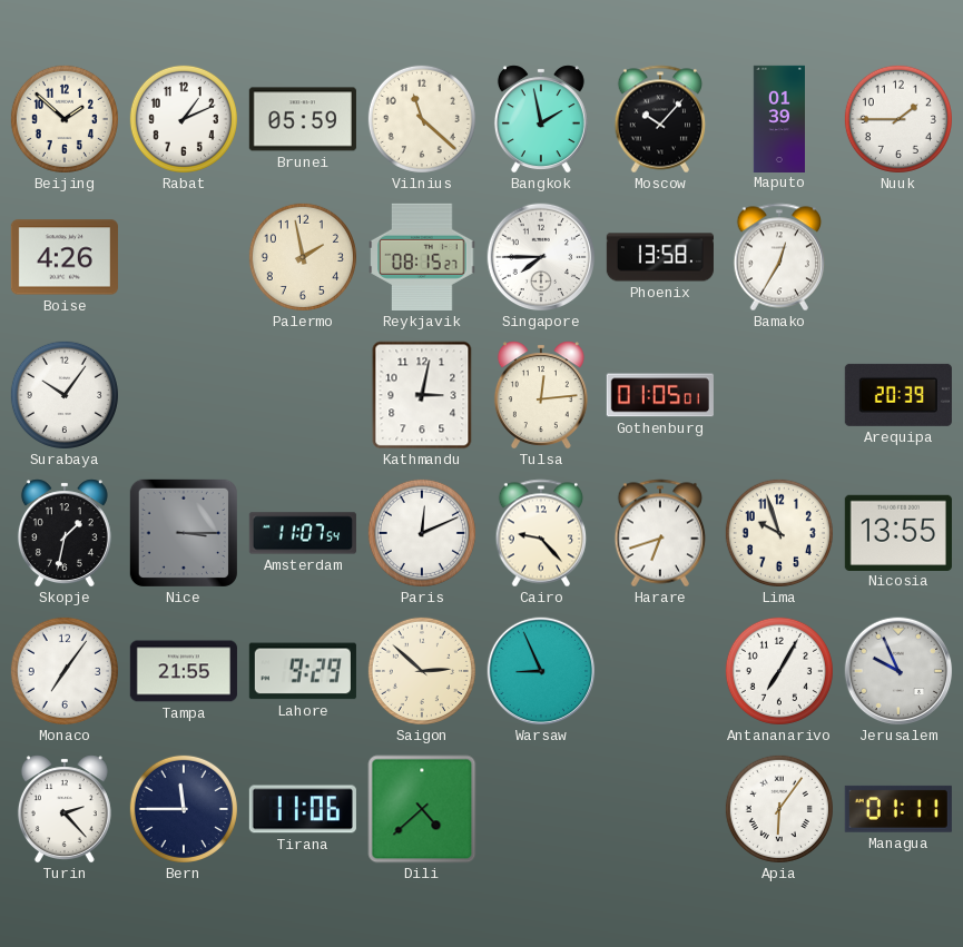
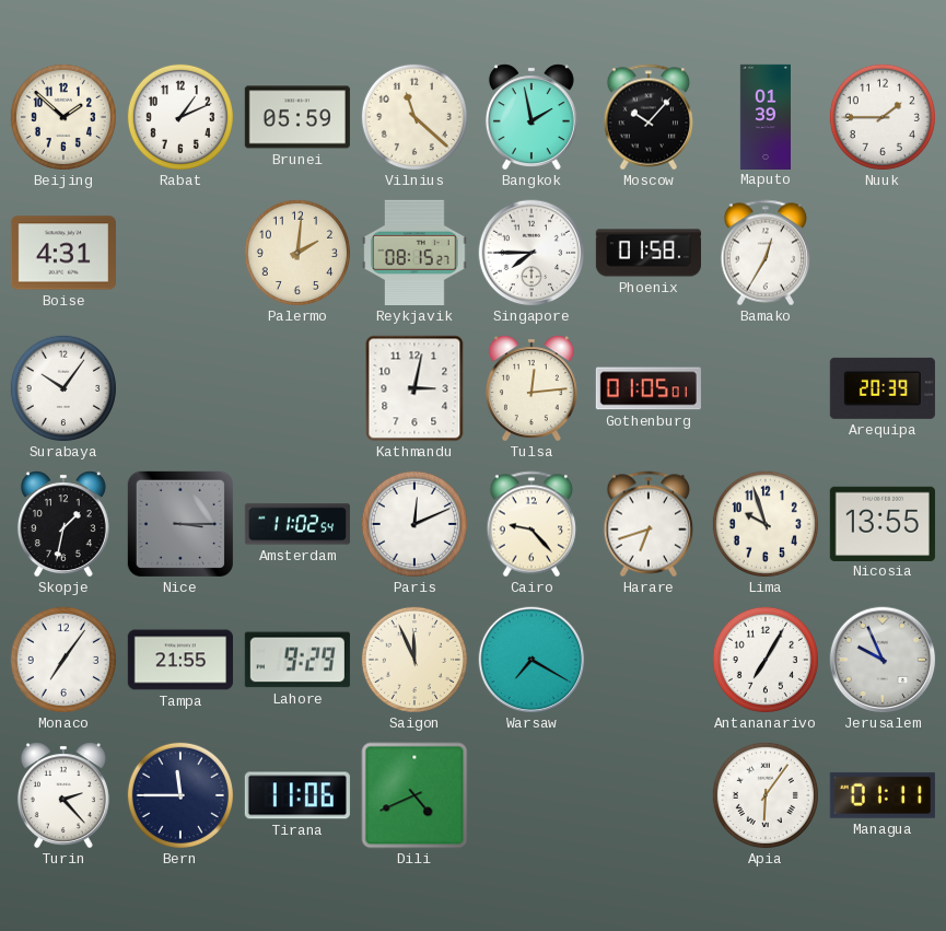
Boise: 4:26 -> 4:31 (63, 253)
Palermo: 1:58 -> 2:01 (297, 253)
Phoenix: 13:58 -> 01:58 (647, 253)
Amsterdam: 11:07 -> 11:02 (297, 524)
Saigon: 2:52 -> 11:56 (414, 660)
Warsaw: 8:56 -> 7:20 (532, 660)
Dili: 4:38 -> 4:41 (414, 795)
